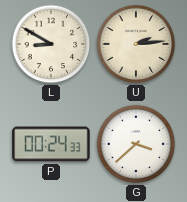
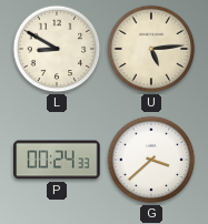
U: 2:14 -> 5:14 (151, 49)
